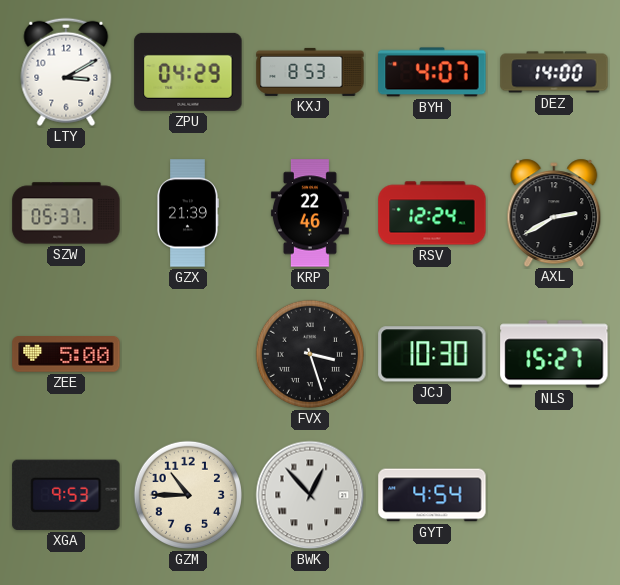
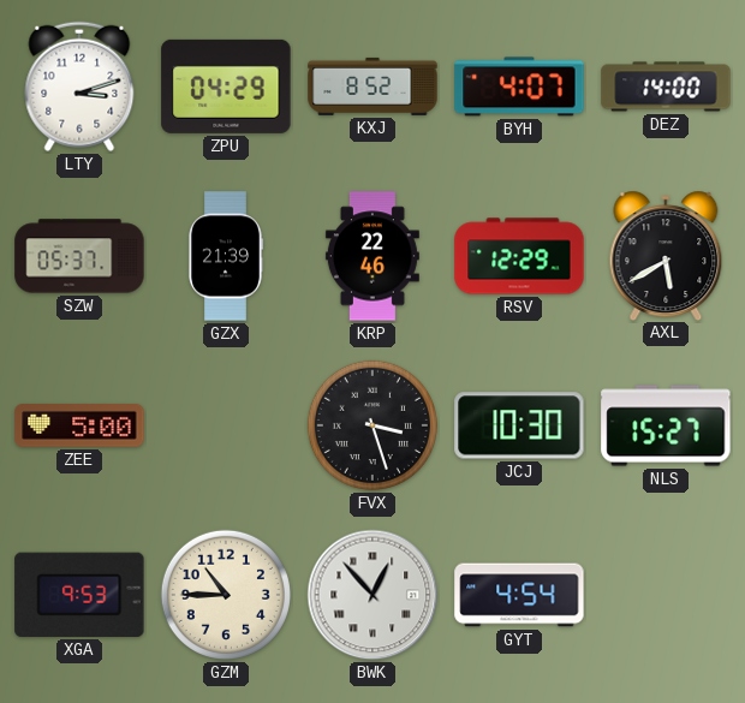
LTY: 3:10 -> 3:12 (79, 87)
KXJ: 8:53 -> 8:52 (372, 87)
RSV: 12:24 -> 12:29 (519, 256)
AXL: 2:40 -> 5:40 (666, 255)
